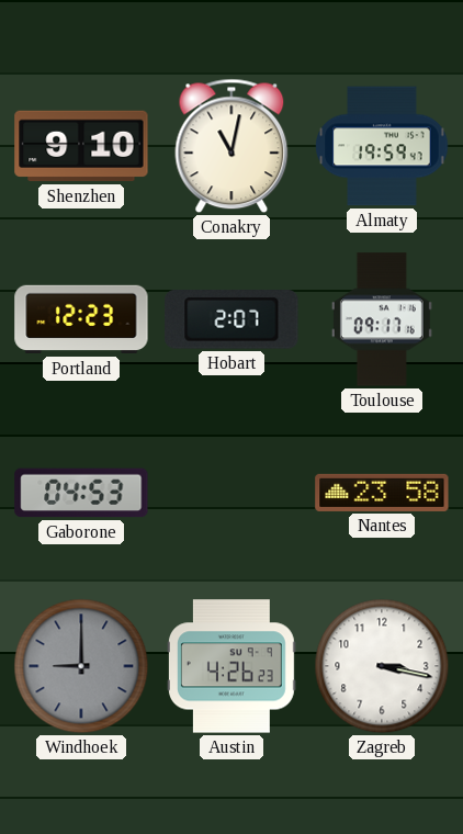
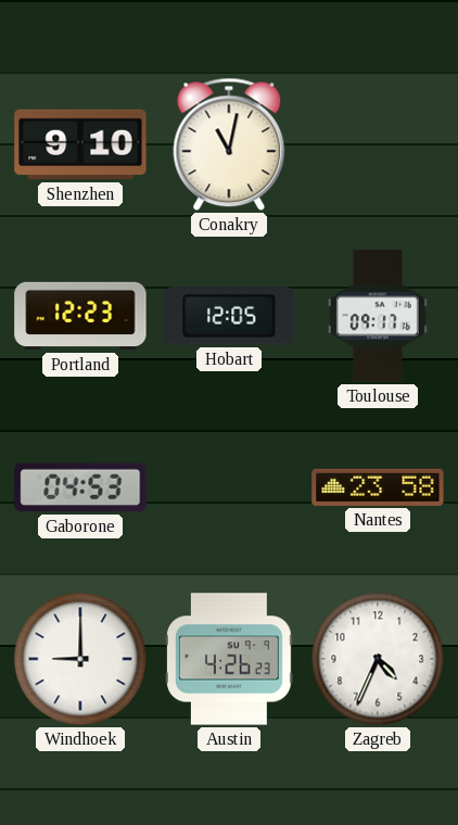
Almaty: 19:59 -> none (382, 146)
Hobart: 2:07 -> 12:05 (229, 316)
Windhoek dial: grey -> white (80, 659)
Zagreb: 3:17 -> 4:34 (378, 659)
